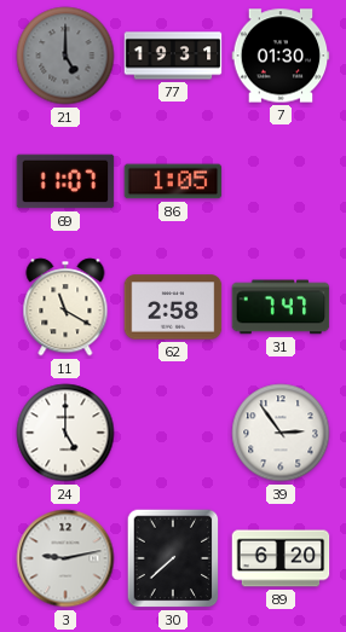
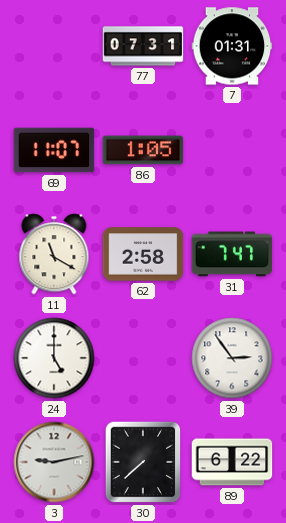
21: 5:00 -> none (65, 56)
77: 19:31 -> 07:31 (143, 46)
7: 01:30 -> 01:31 (232, 46)
89: 6:20 -> 6:22 (232, 462)
